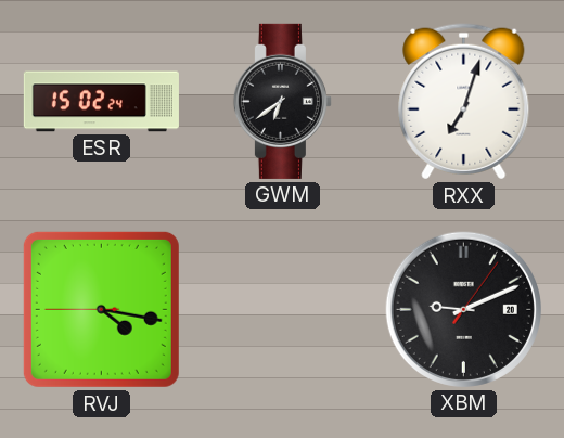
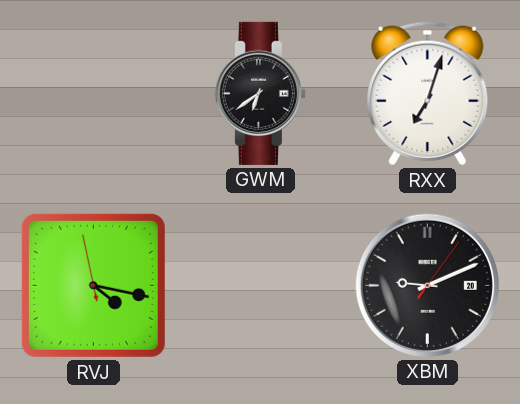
ESR: 15:02 -> none (101, 102)
RVJ: 4:16:45 -> 4:16:58 (93, 285)
